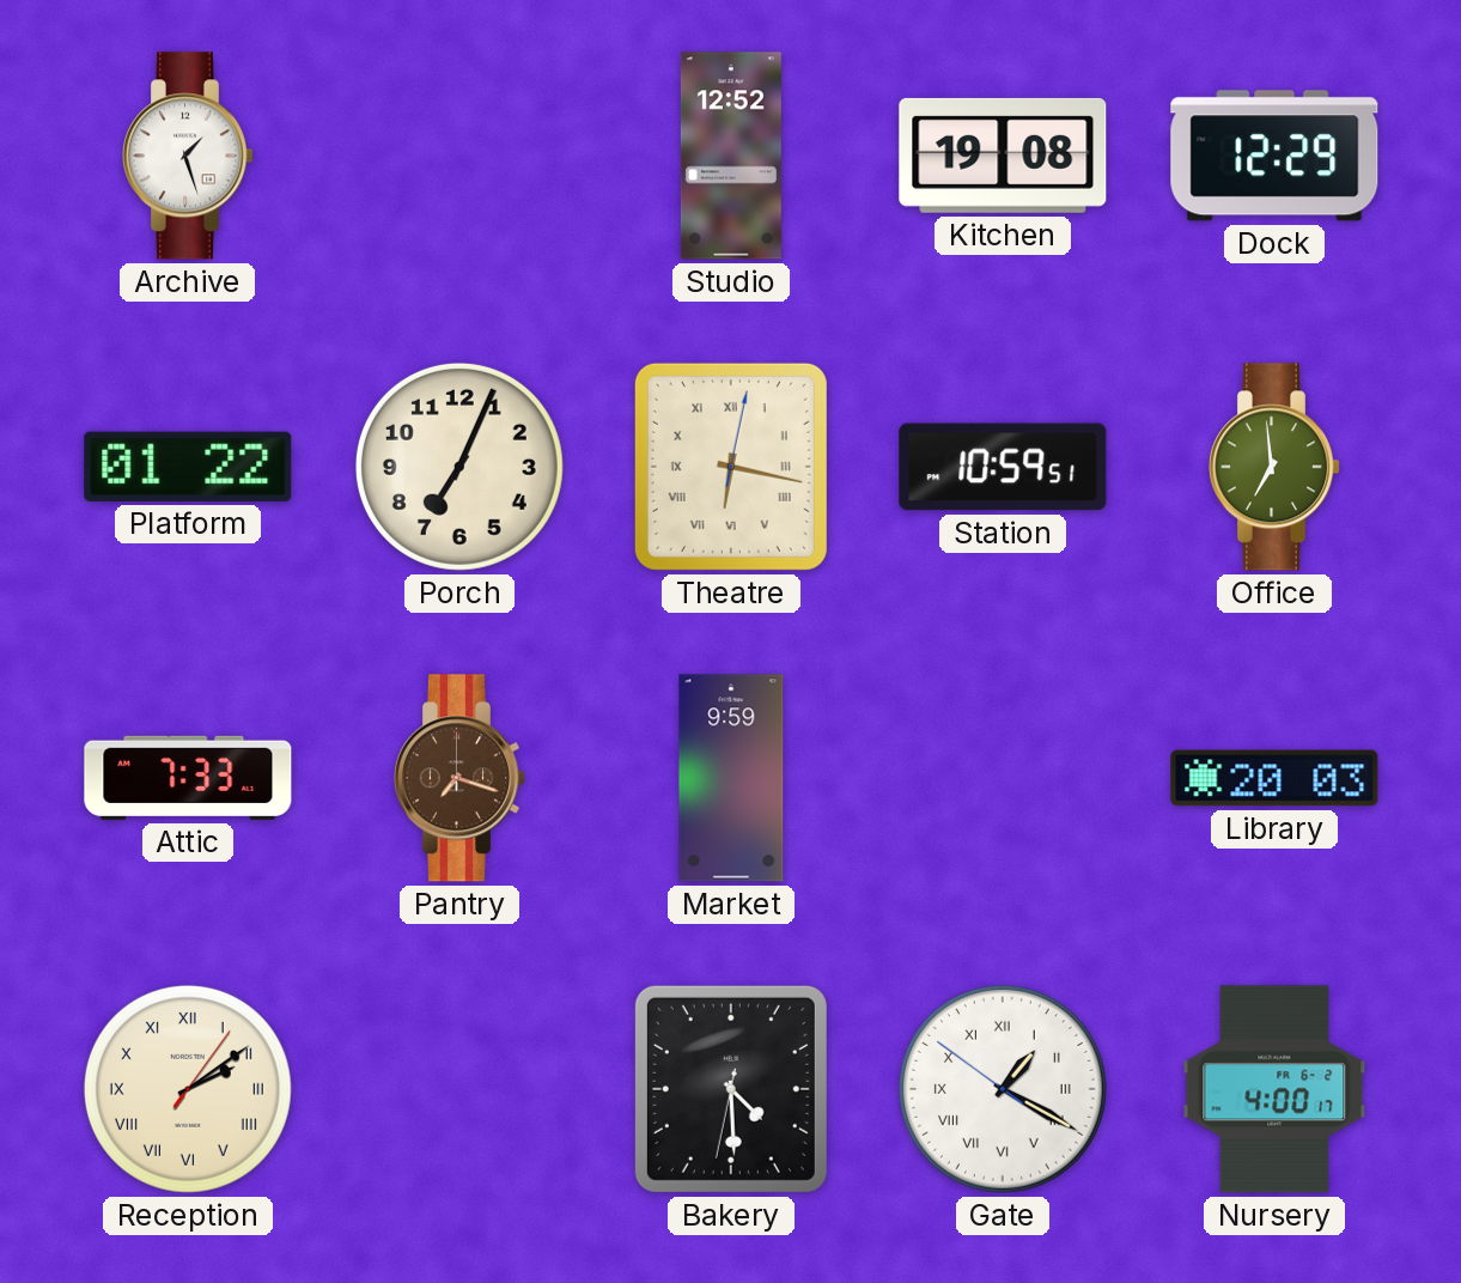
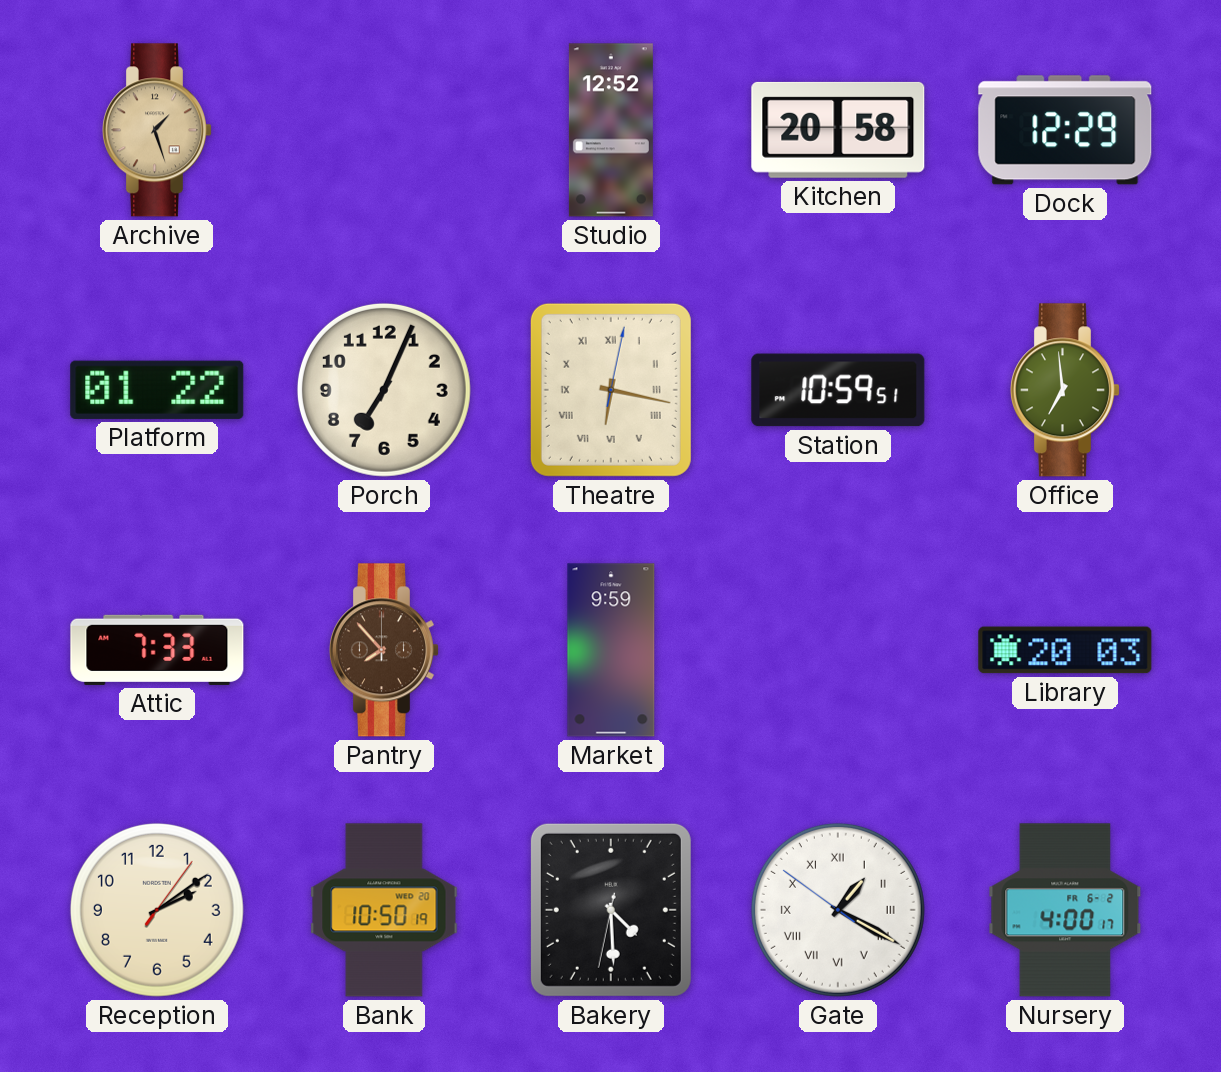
Archive dial: white -> champagne (157, 130)
Kitchen: 19:08 -> 20:58 (838, 130)
Pantry: 7:18 -> 7:53 (384, 650)
Reception numerals: Roman -> Arabic (157, 910)
Bank: none -> 10:50 (384, 910)
